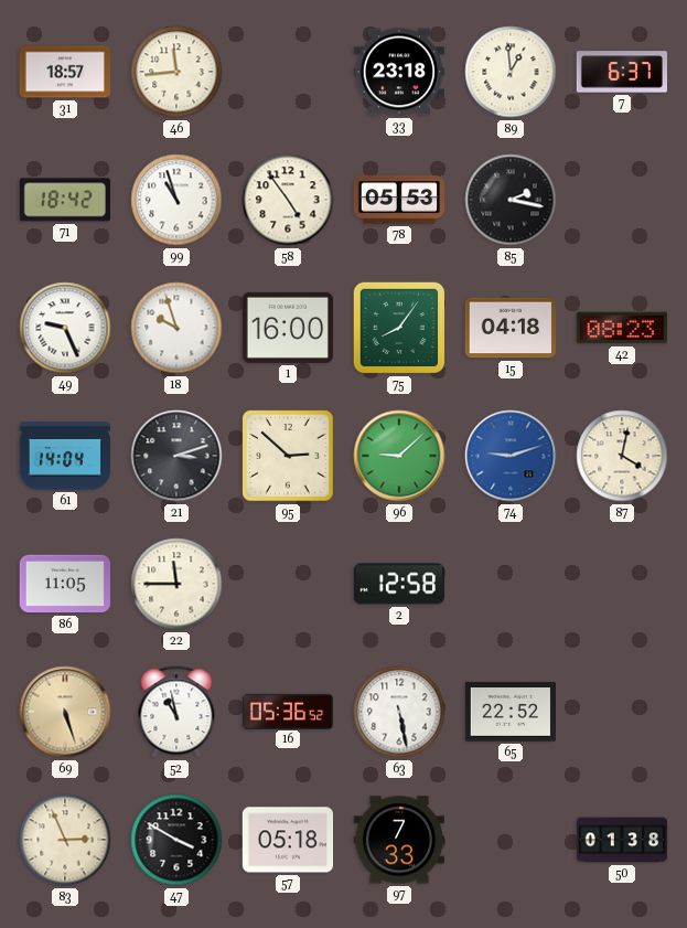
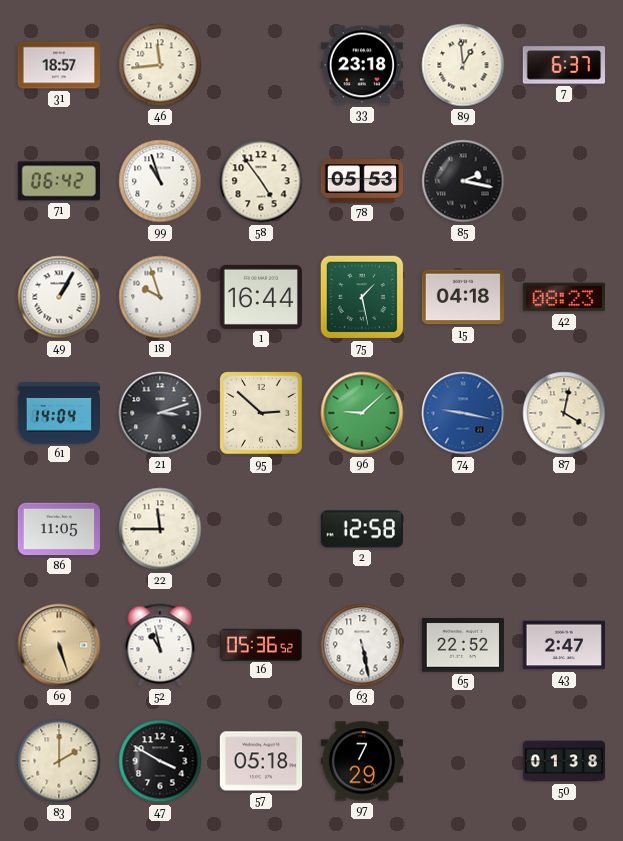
71: 18:42 -> 06:42 (59, 181)
49: 9:26 -> 1:05 (59, 297)
1: 16:00 -> 16:44 (260, 297)
75: 8:06 -> 1:28 (362, 297)
74: 9:12 -> 9:17 (463, 413)
43: none -> 2:47 (563, 645)
83: 2:56 -> 2:00 (59, 761)
97: 7:33 -> 7:29 (361, 761)
